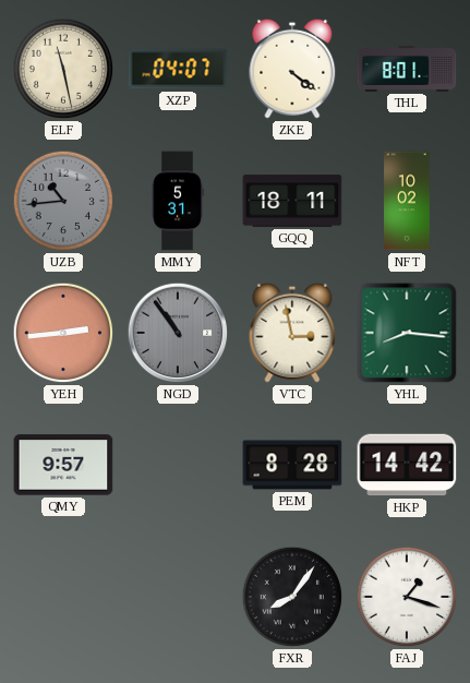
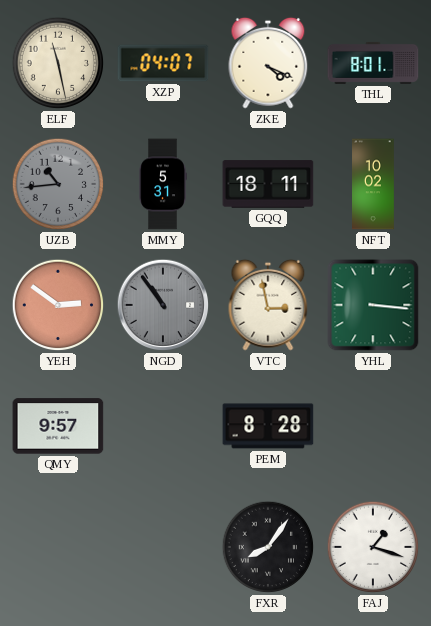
ZKE: 4:21 -> 4:19 (268, 63)
YEH: 2:44 -> 2:51 (58, 305)
YHL: 8:16 -> 3:16 (373, 305)
HKP: 14:42 -> none (407, 465)
